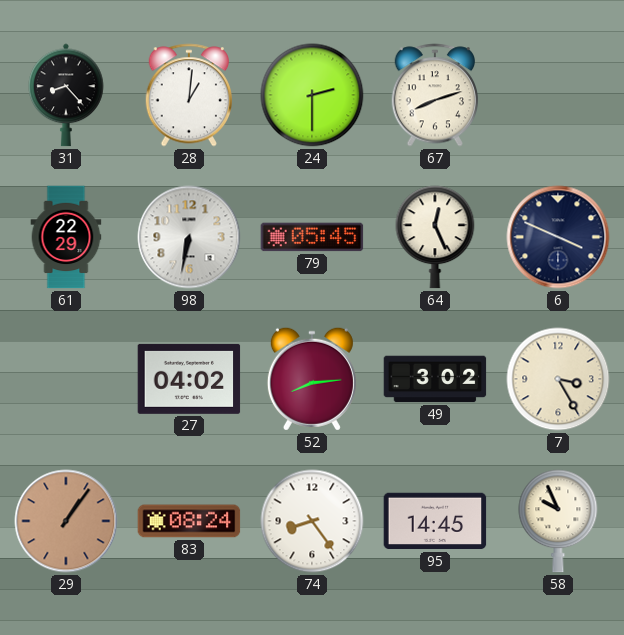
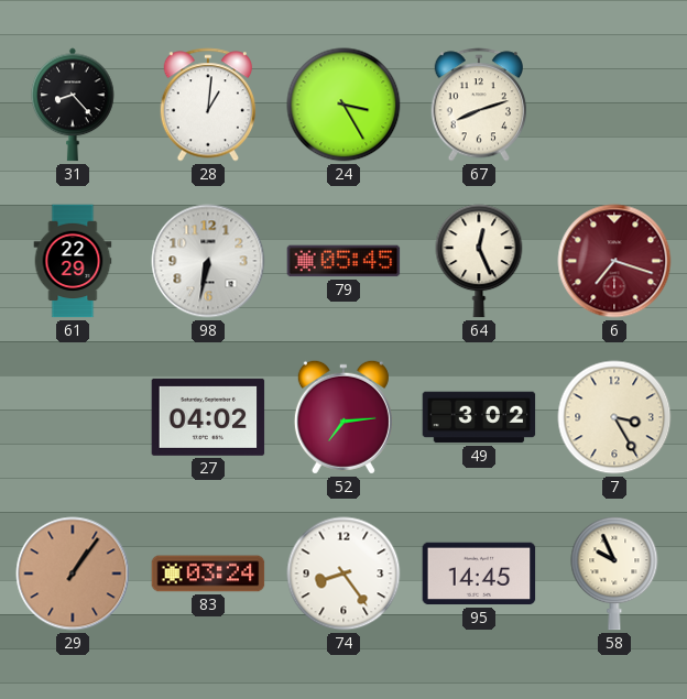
24: 2:30 -> 3:25 (343, 105)
6: 3:49 -> 7:18 (614, 261)
6 dial: navy -> burgundy (614, 261)
52: 8:14 -> 7:14 (343, 417)
83: 08:24 -> 03:24 (208, 574)
